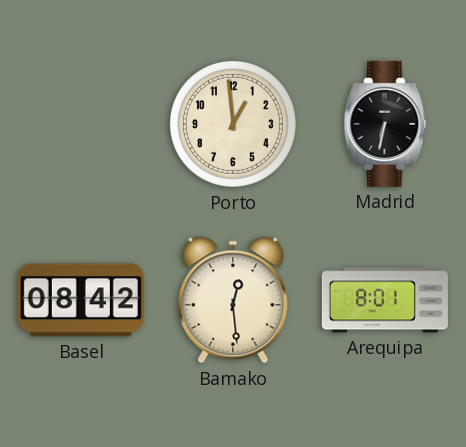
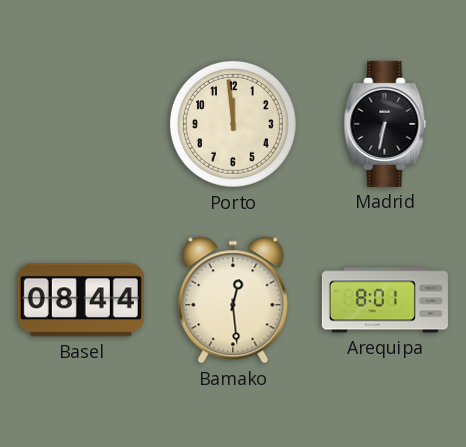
Porto: 12:59 -> 11:59 (233, 124)
Basel: 08:42 -> 08:44 (81, 300)
